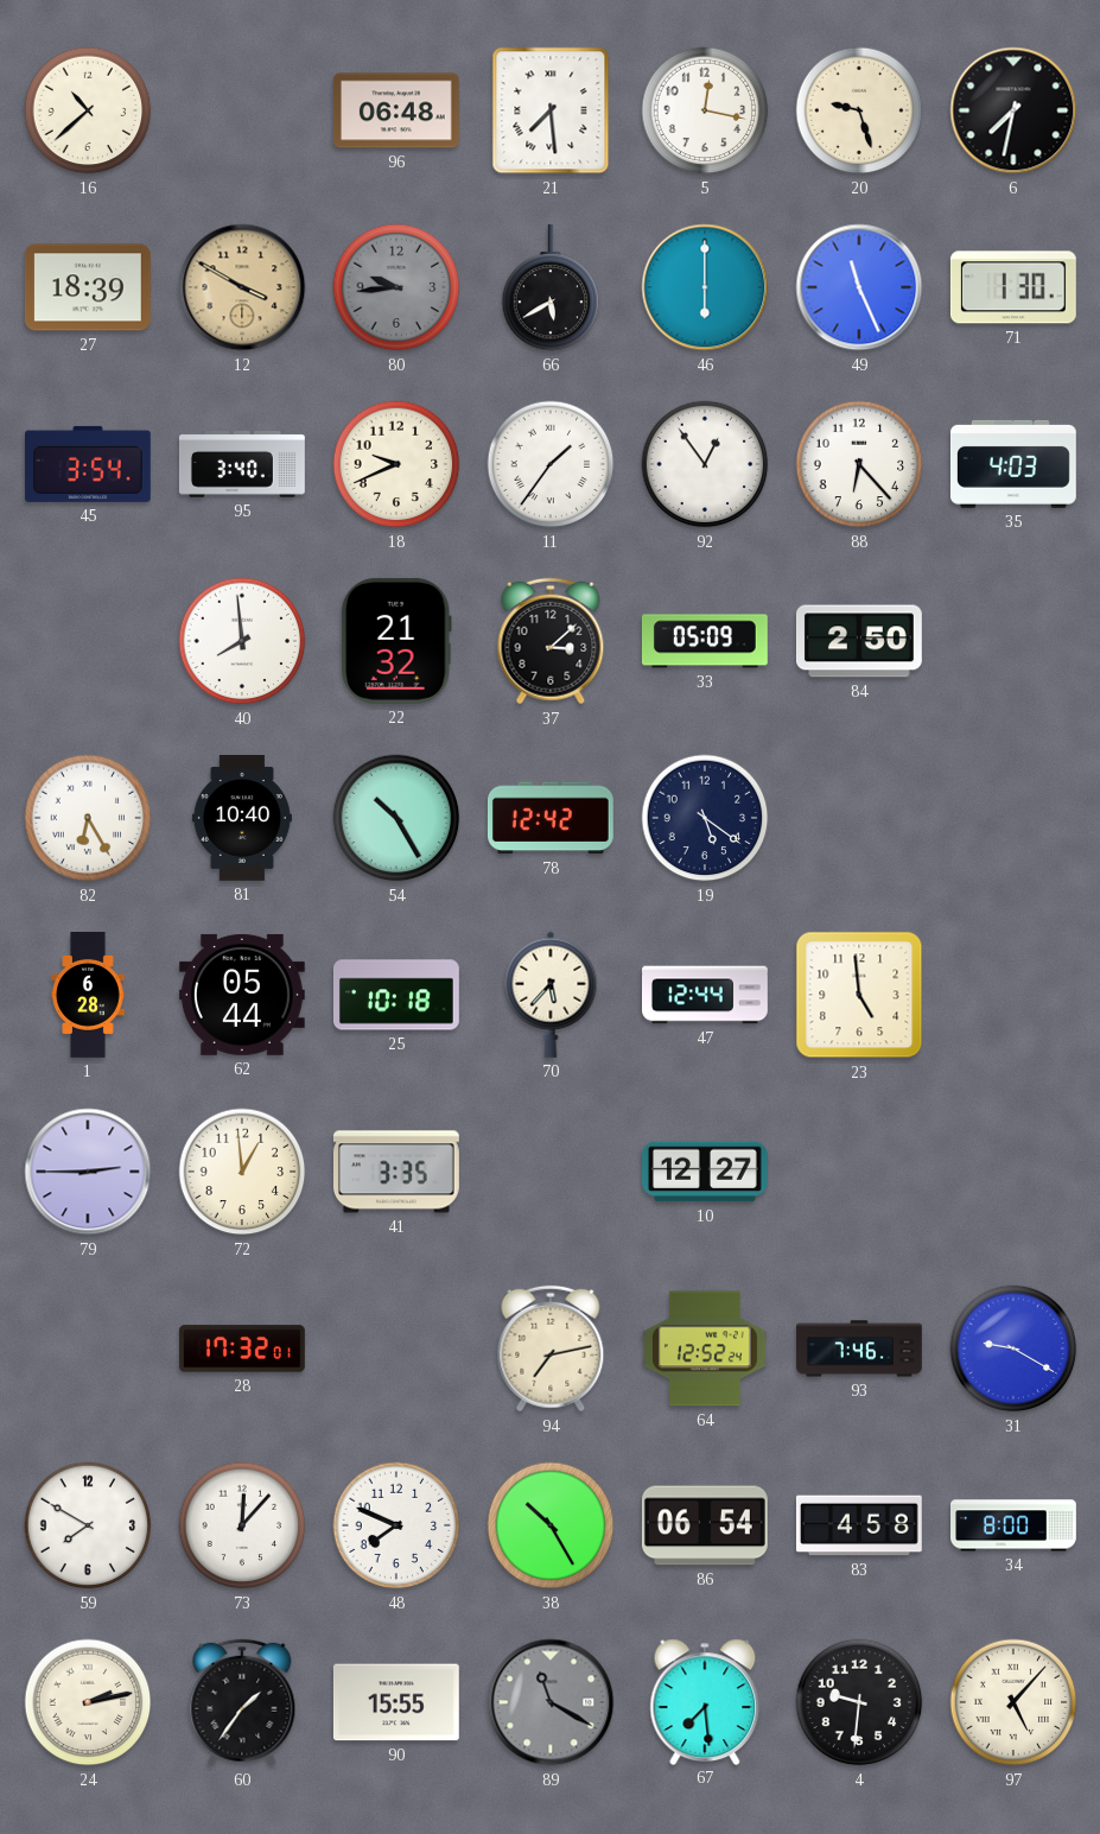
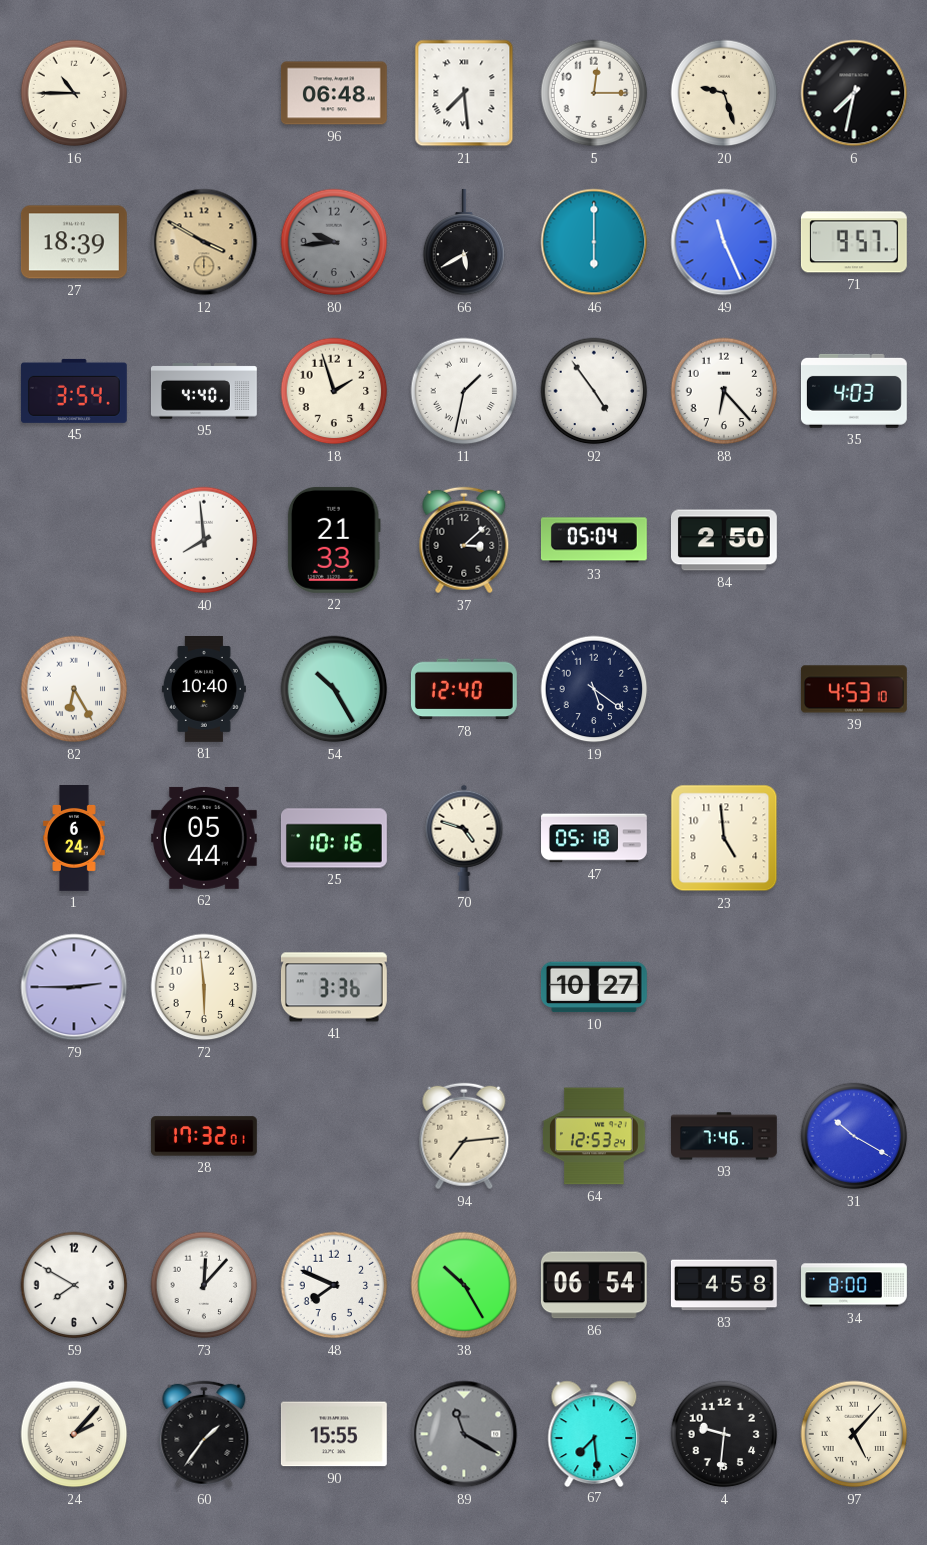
16: 10:38 -> 10:45 (74, 93)
5: 12:17 -> 12:15 (594, 93)
71: 1:30 -> 9:57 (854, 242)
95: 3:40 -> 4:40 (204, 392)
18: 9:41 -> 1:57 (334, 391)
11: 1:36 -> 1:32 (464, 391)
92: 12:54 -> 4:54 (594, 391)
22: 21:32 -> 21:33 (334, 540)
33: 05:09 -> 05:04 (594, 540)
78: 12:42 -> 12:40 (464, 689)
39: none -> 4:53 (854, 689)
1: 6:28 -> 6:24 (74, 839)
25: 10:18 -> 10:16 (334, 838)
70: 5:37 -> 4:48 (464, 838)
47: 12:44 -> 05:18 (595, 838)
72: 12:59 -> 5:59 (204, 987)
41: 3:35 -> 3:36 (334, 987)
10: 12:27 -> 10:27 (595, 987)
94: 7:13 -> 7:14 (464, 1136)
64: 12:52 -> 12:53 (594, 1136)
31: 9:20 -> 10:20 (854, 1136)
24: 2:13 -> 2:07 (74, 1434)
